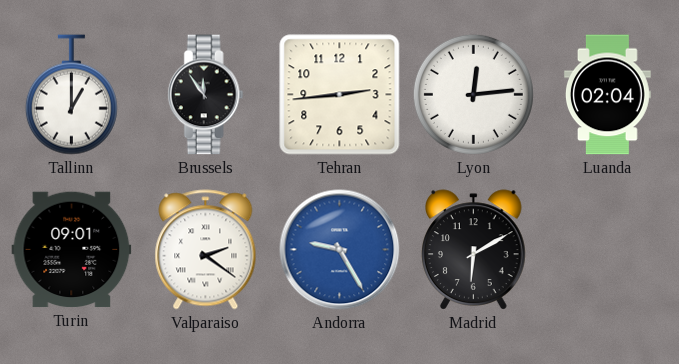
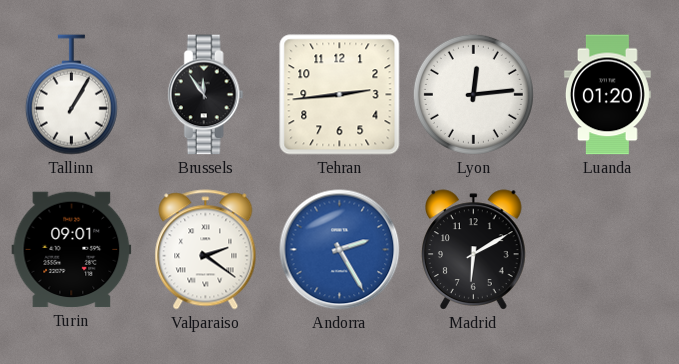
Tallinn: 1:00 -> 1:05 (71, 95)
Luanda: 02:04 -> 01:20 (608, 95)
Andorra: 9:25 -> 2:25 (340, 250)
